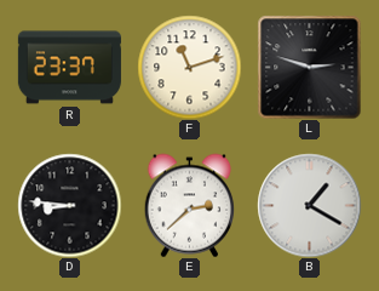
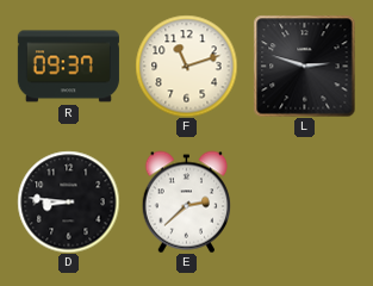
R: 23:37 -> 09:37 (68, 67)
B: 1:20 -> none (309, 205)
